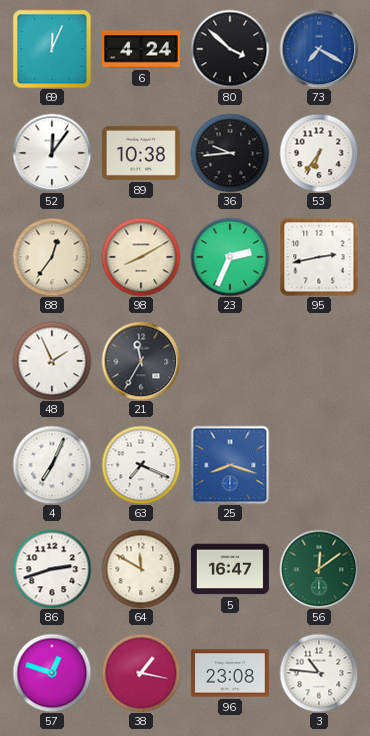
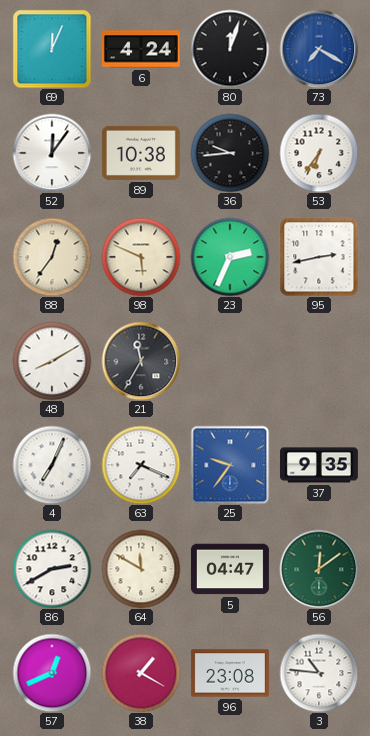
80: 3:52 -> 12:03 (230, 49)
98: 8:10 -> 5:49 (141, 257)
48: 1:56 -> 8:10 (52, 361)
25: 8:18 -> 9:36 (230, 465)
37: none -> 9:35 (319, 465)
86: 2:42 -> 2:40 (52, 569)
5: 16:47 -> 04:47 (230, 569)
57: 12:48 -> 12:41 (52, 673)
38: 1:17 -> 1:20 (141, 673)
